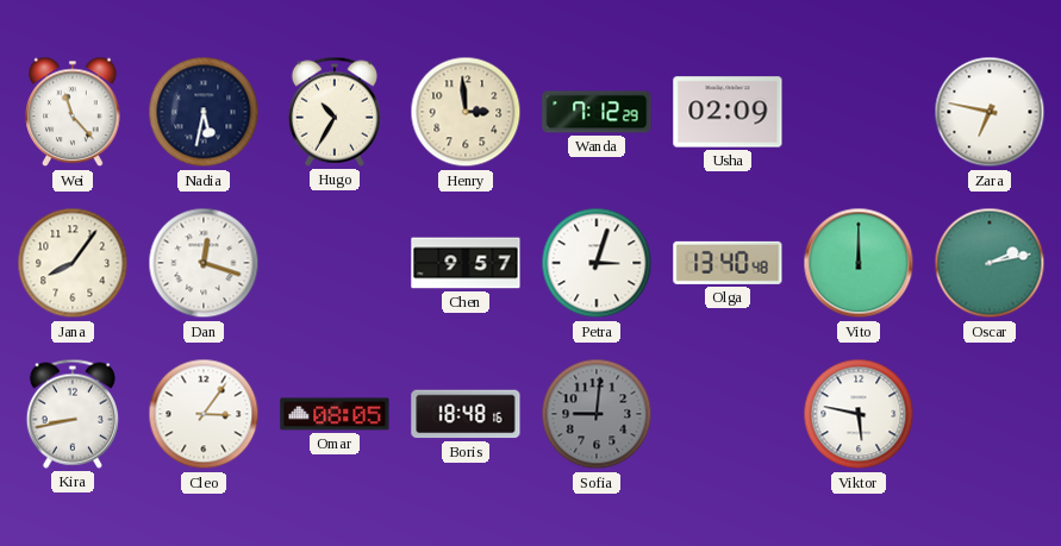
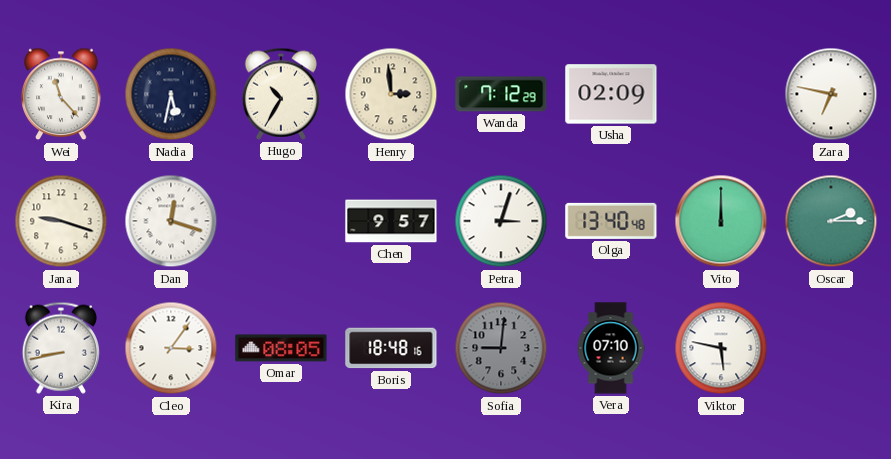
Jana: 8:06 -> 9:18 (61, 221)
Oscar: 2:13 -> 2:15 (831, 221)
Vera: none -> 07:10 (611, 348)
